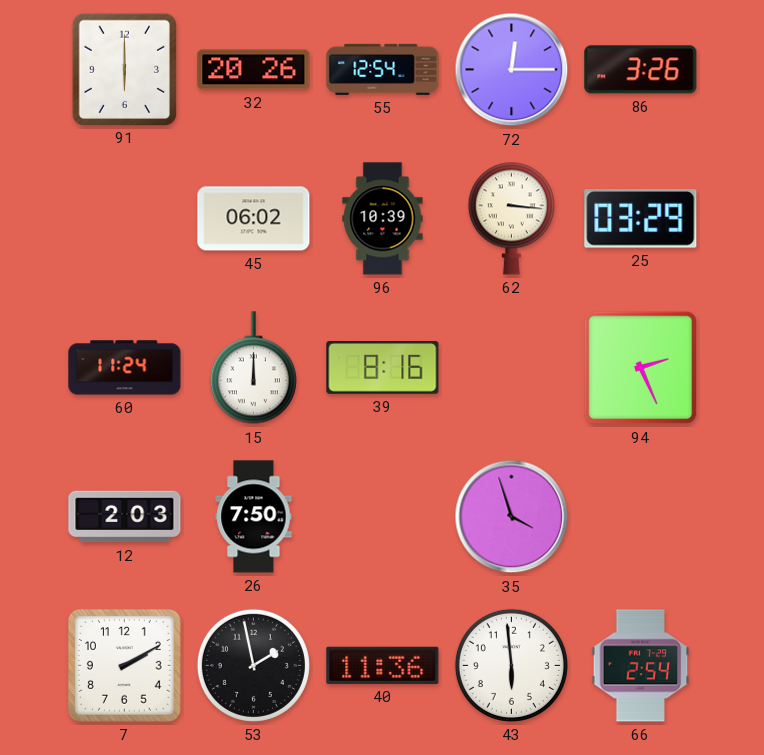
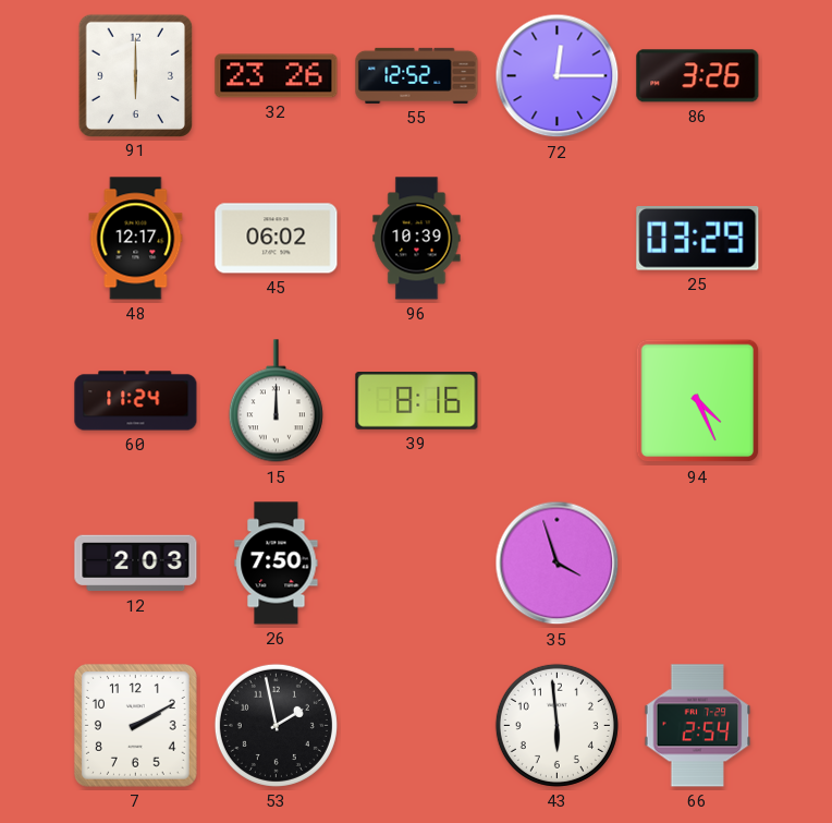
32: 20:26 -> 23:26 (277, 76)
55: 12:54 -> 12:52 (417, 75)
48: none -> 12:17 (136, 239)
62: 3:16 -> none (511, 218)
94: 2:26 -> 4:26 (698, 401)
40: 11:36 -> none (383, 665)
